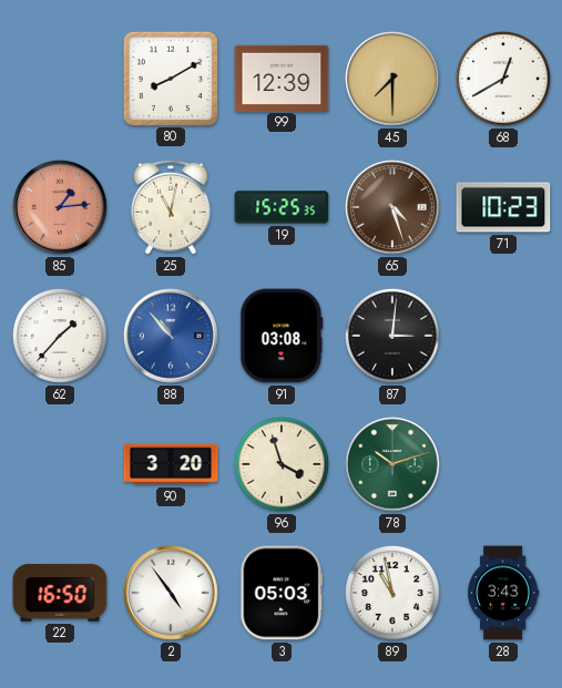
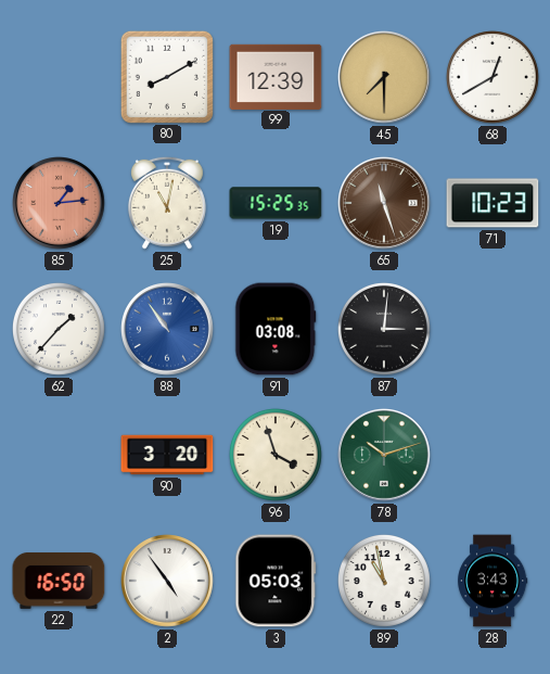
65: 4:27 -> 11:27 (385, 204)
88: 10:53 -> 10:54 (168, 330)
